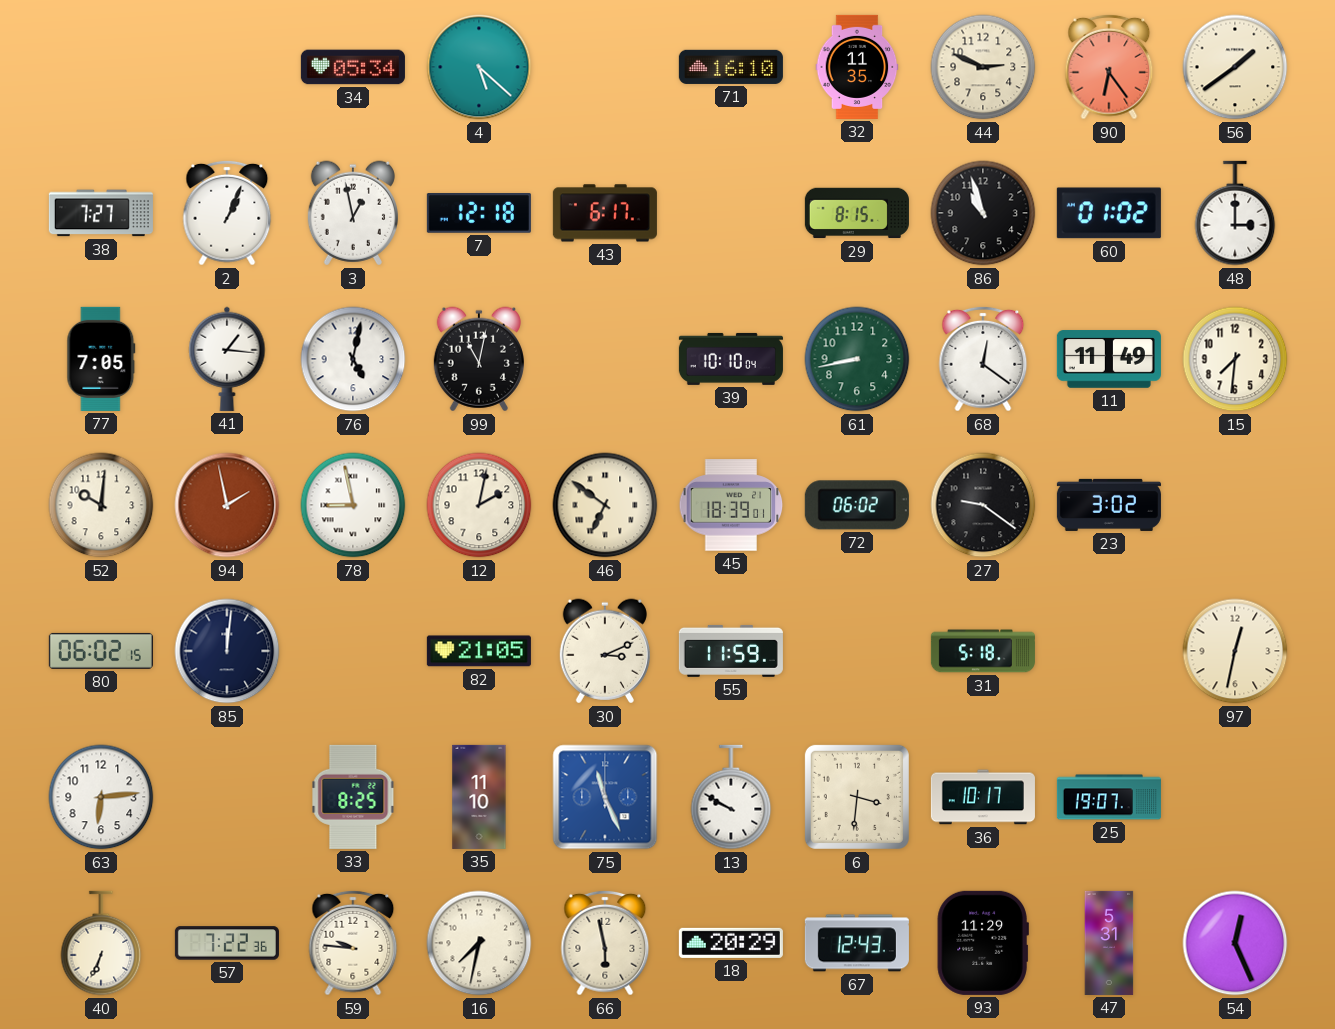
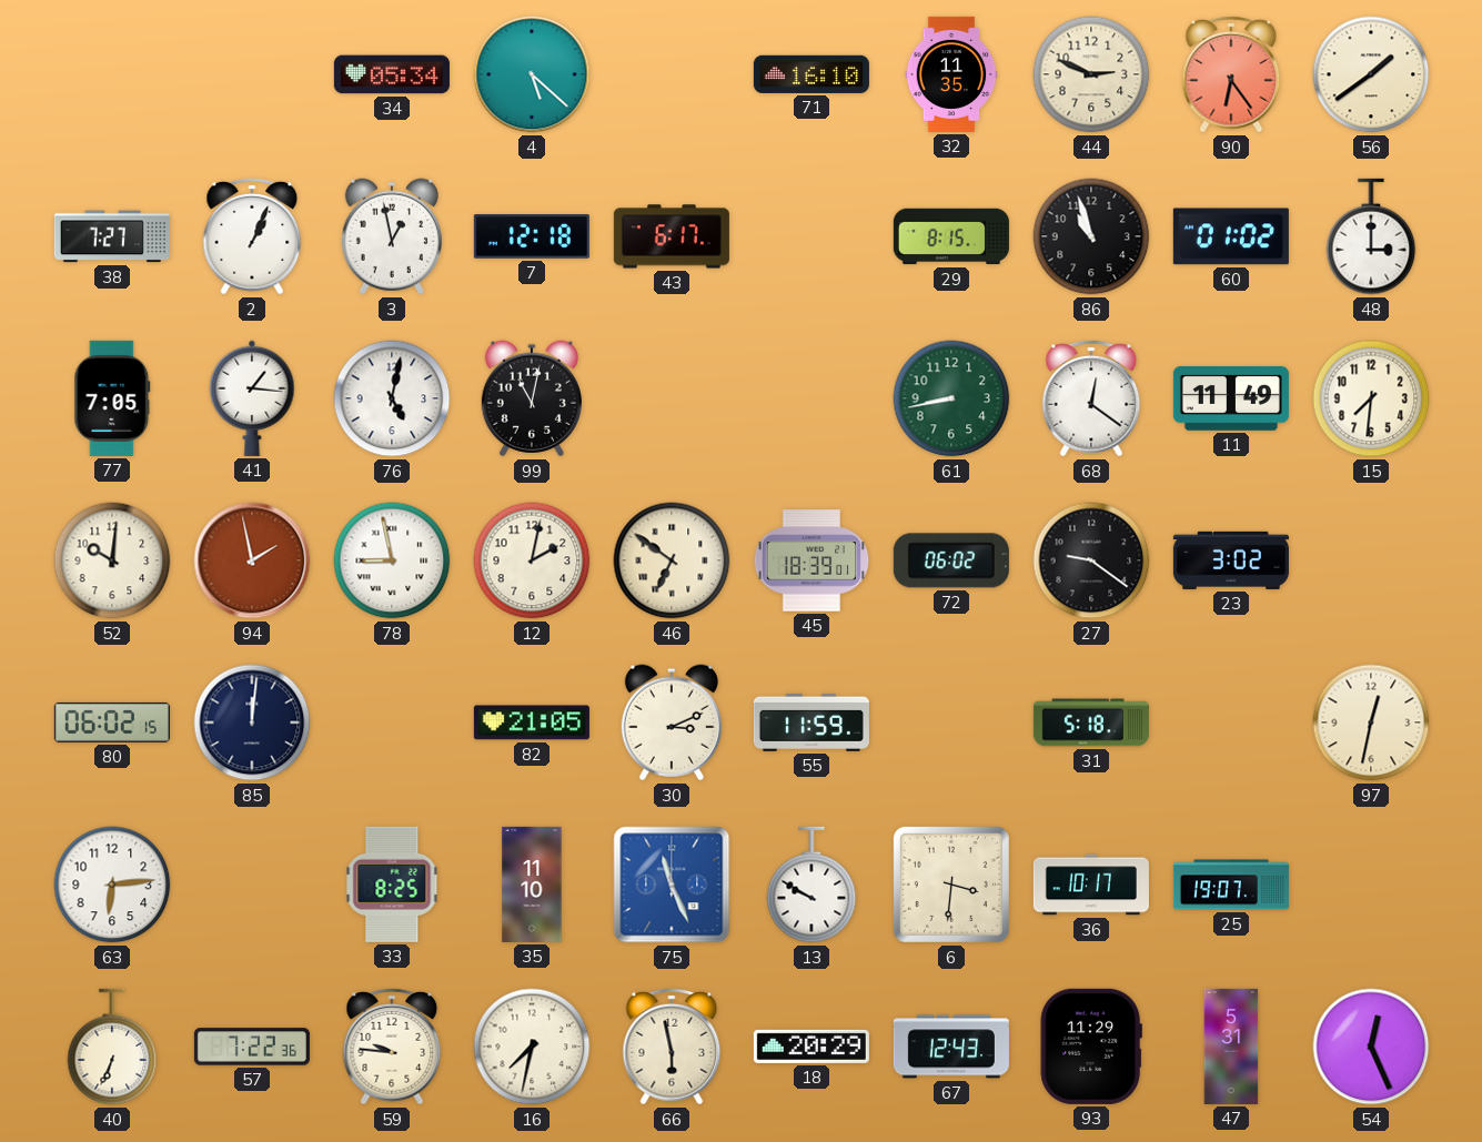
39: 10:10 -> none (731, 359)
